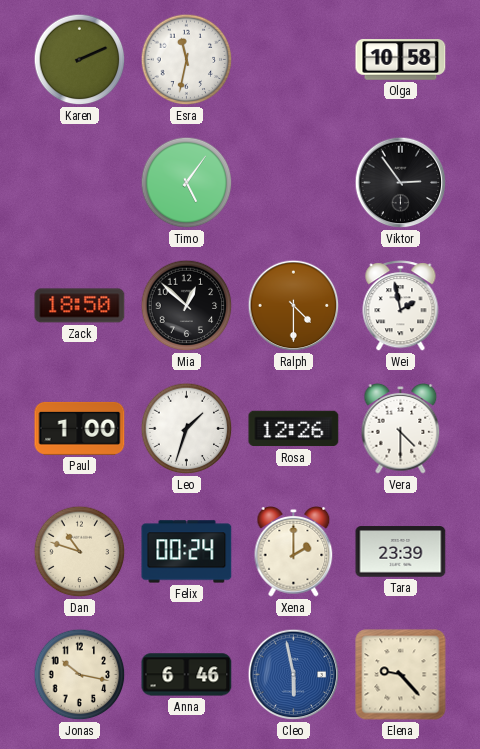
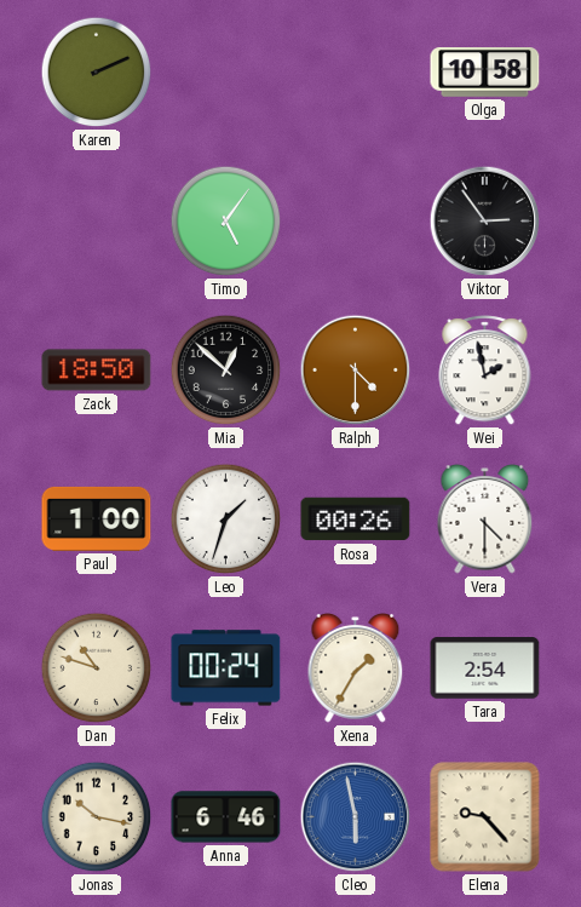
Esra: 11:32 -> none (187, 60)
Rosa: 12:26 -> 00:26 (356, 519)
Xena: 2:00 -> 1:35 (356, 668)
Tara: 23:39 -> 2:54 (485, 668)
